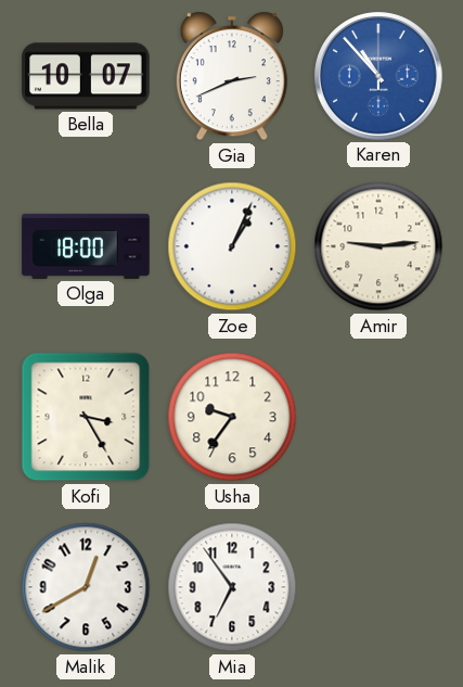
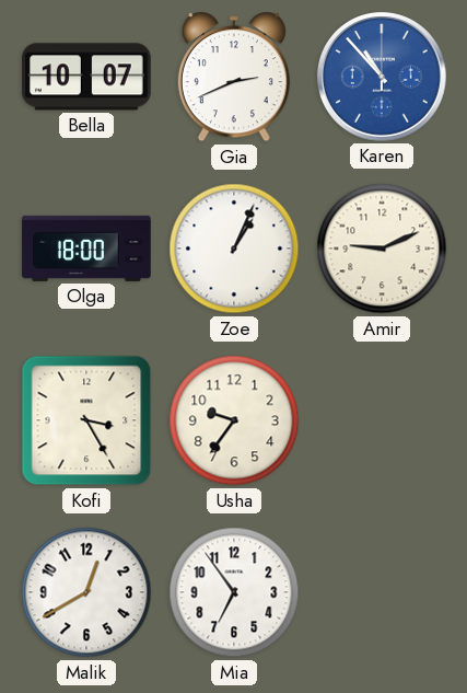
Amir: 9:14 -> 9:11 (382, 249)
